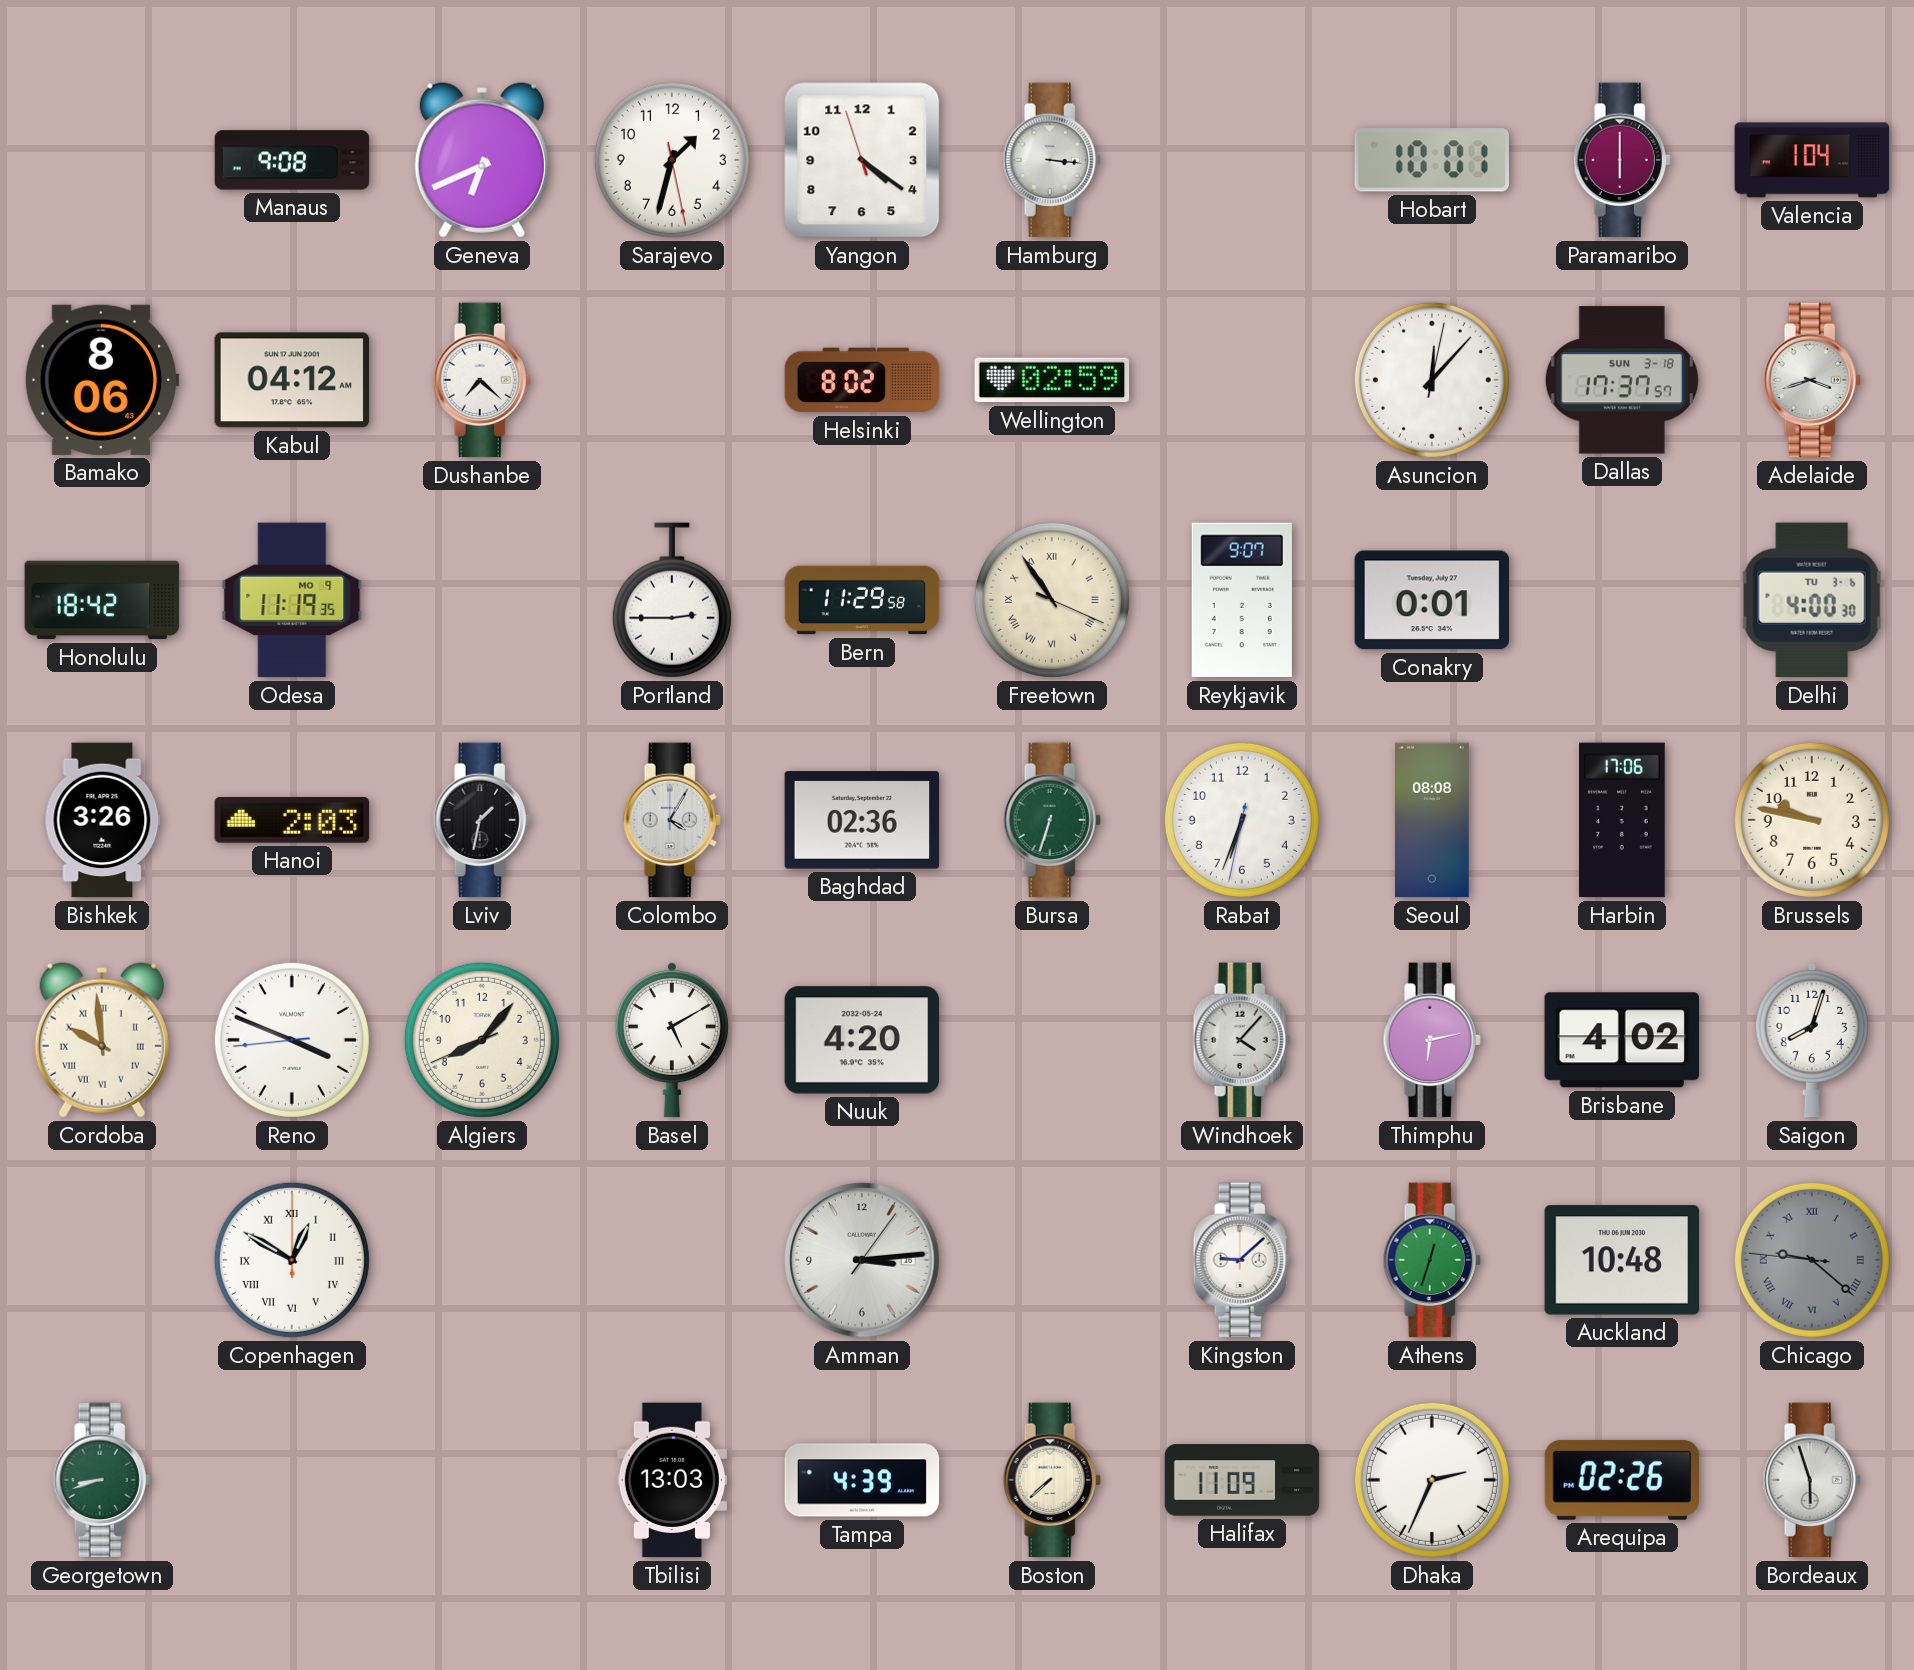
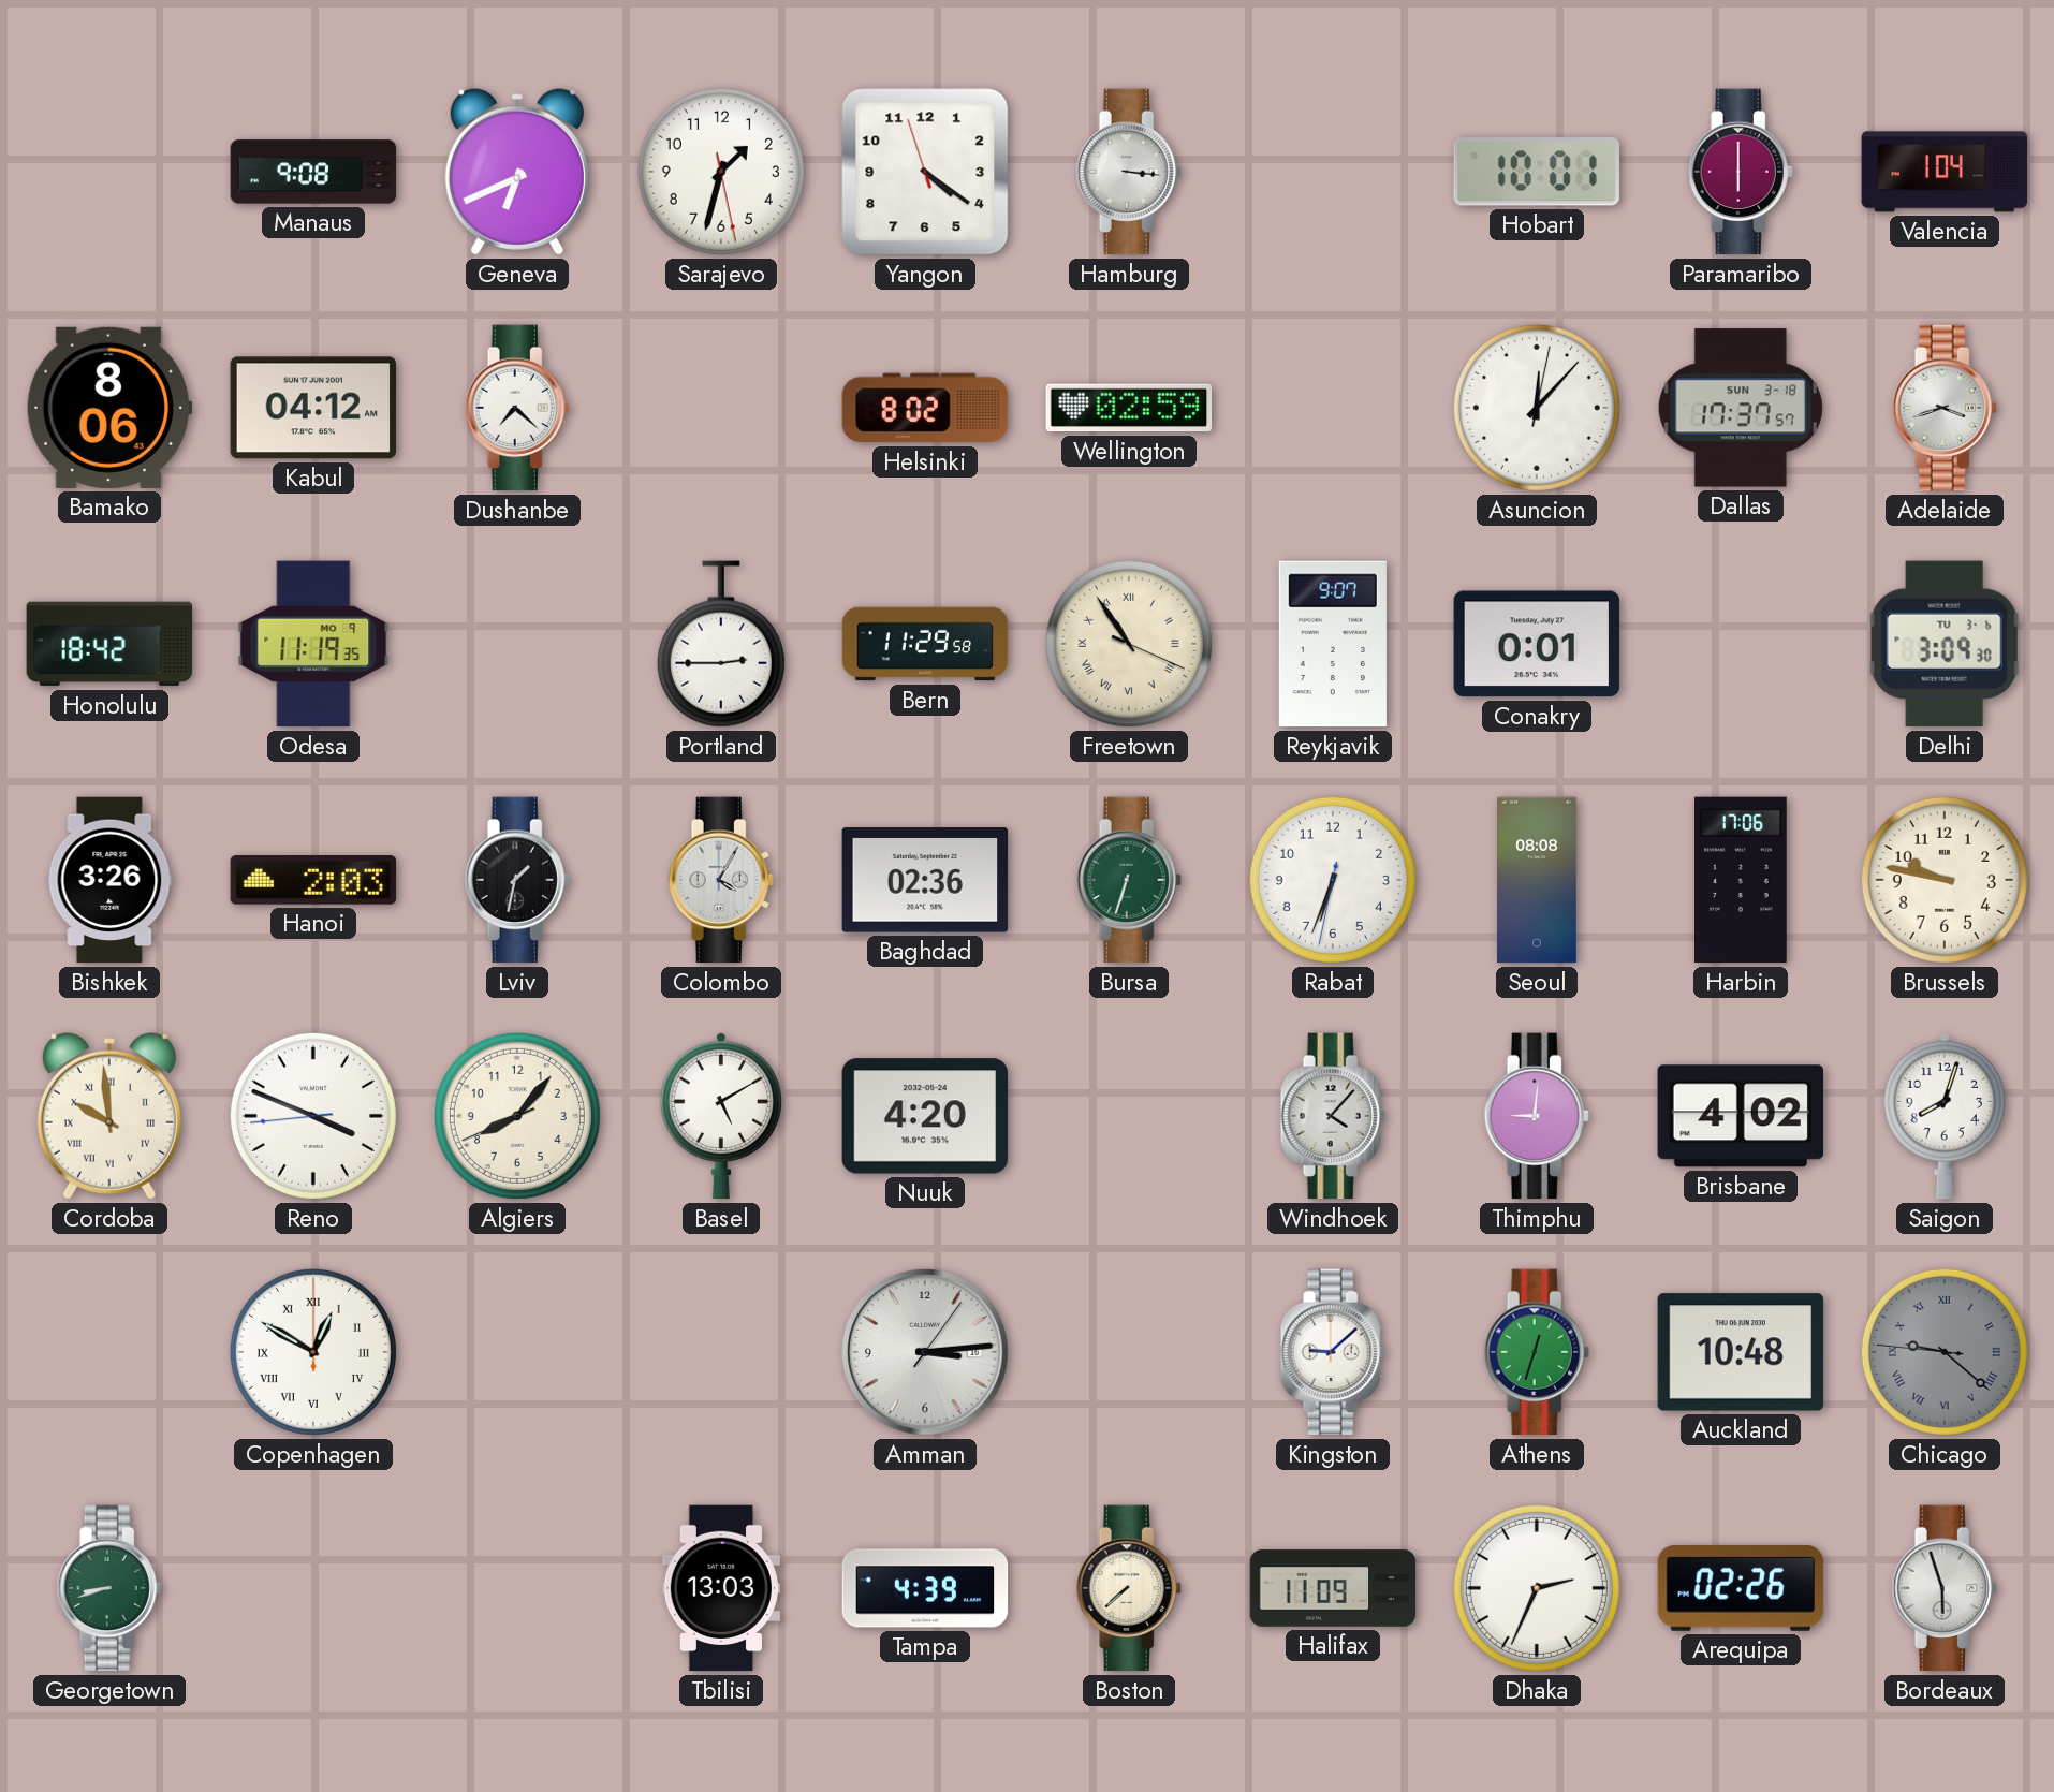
Delhi: 4:00 -> 3:09 (1945, 644)
Thimphu: 6:13 -> 9:01 (1537, 1116)
